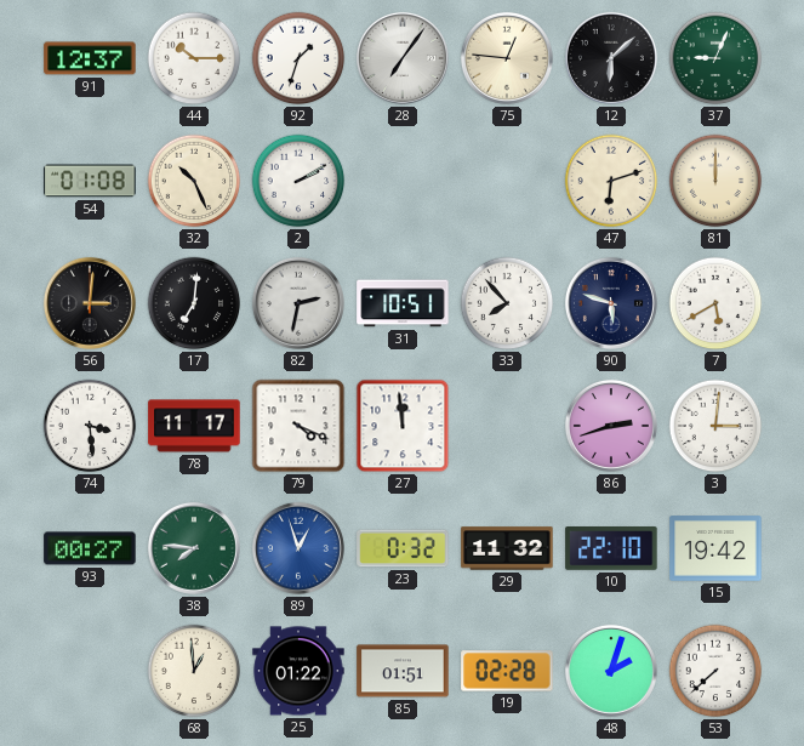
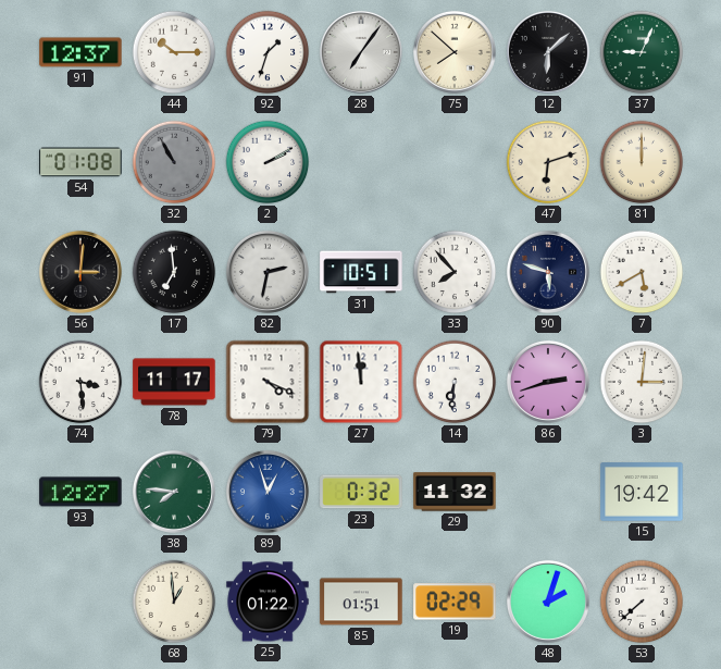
75: 12:46 -> 7:52 (455, 52)
32: 10:26 -> 10:55 (174, 162)
32 dial: cream -> grey (174, 162)
17: 7:01 -> 6:59 (174, 272)
14: none -> 6:31 (455, 382)
93: 00:27 -> 12:27 (80, 492)
10: 22:10 -> none (611, 549)
19: 02:28 -> 02:29 (455, 602)
